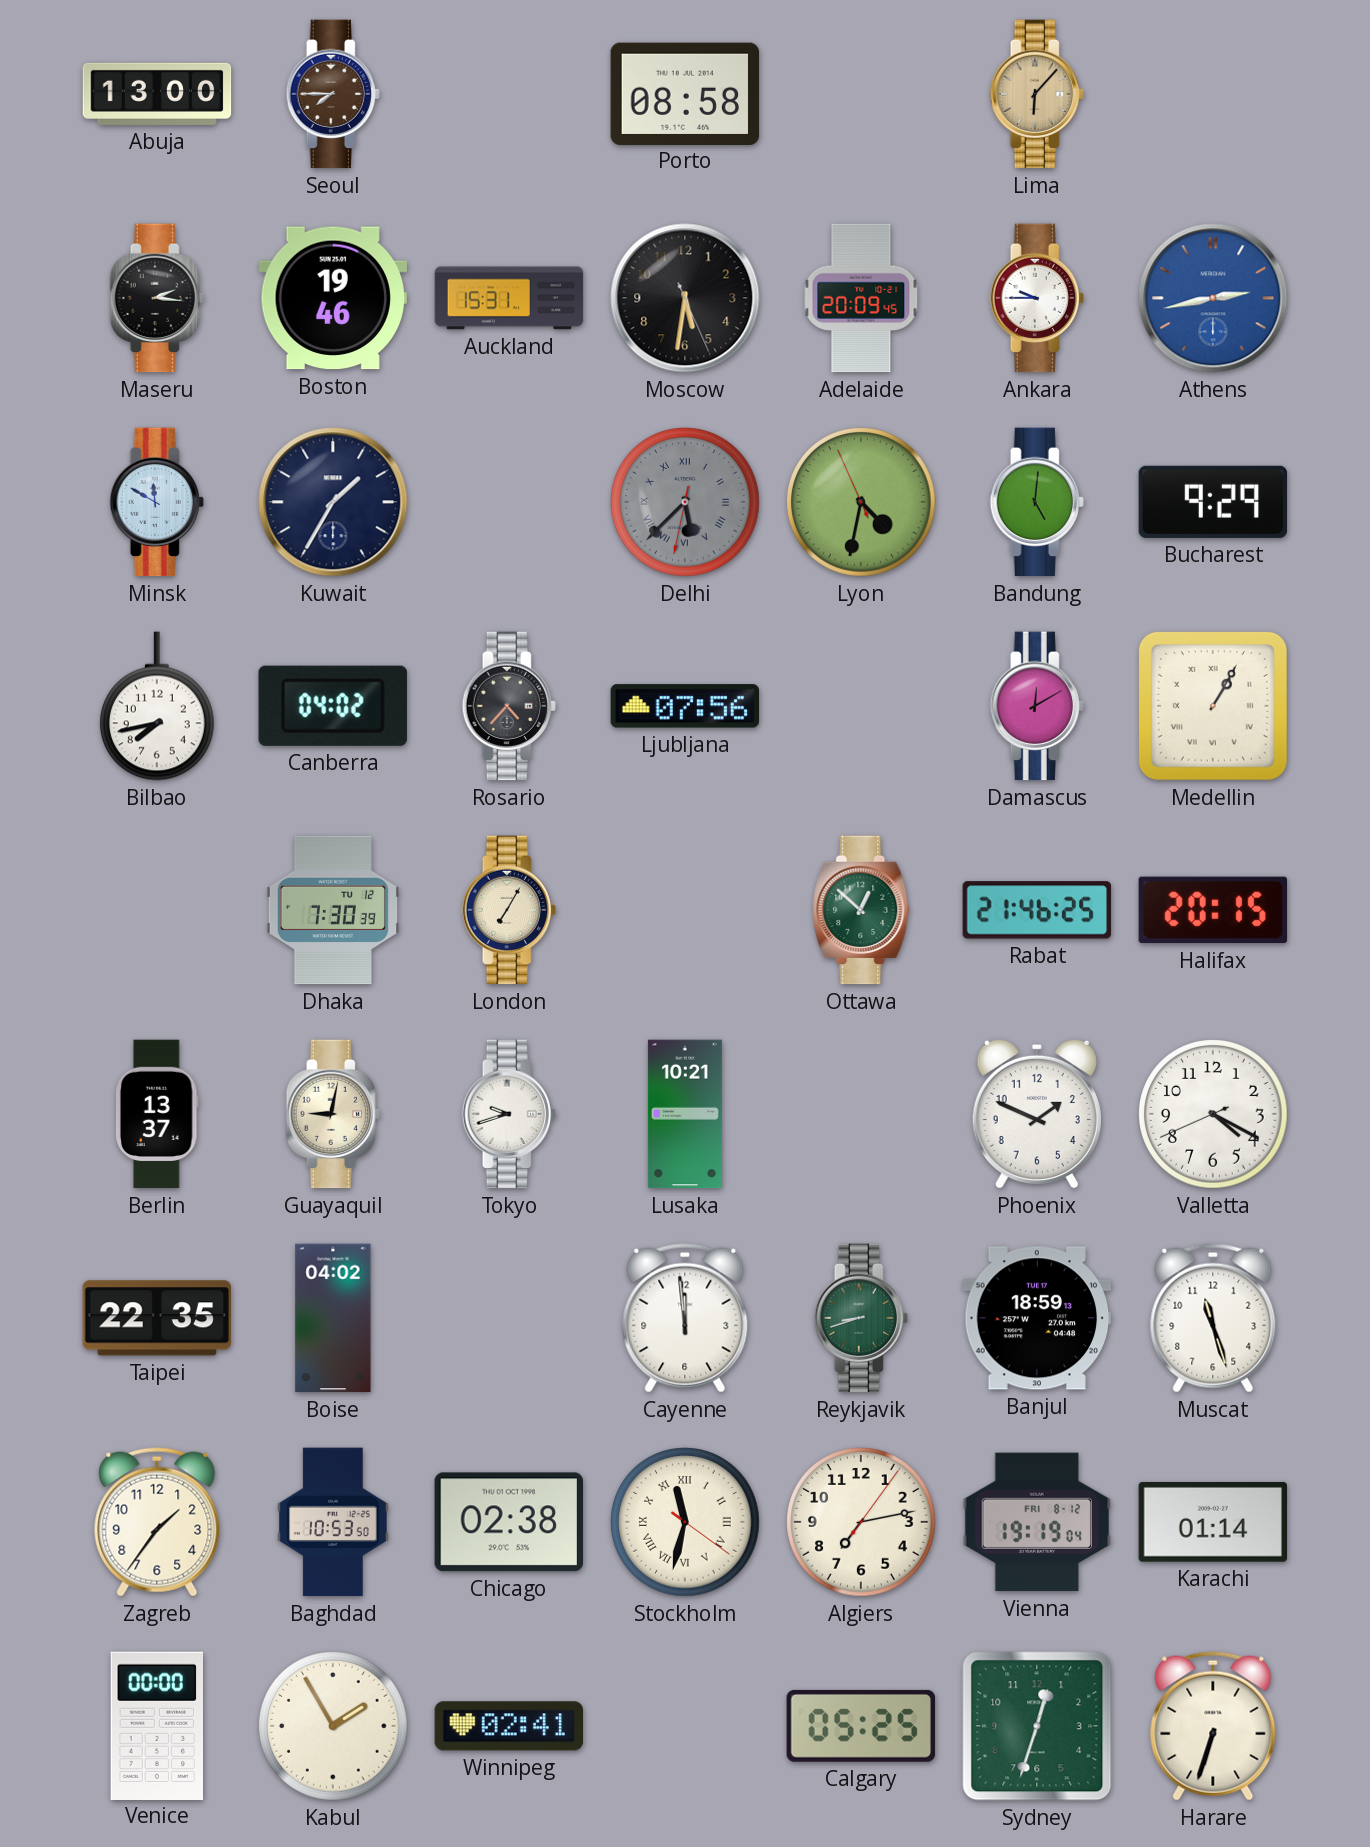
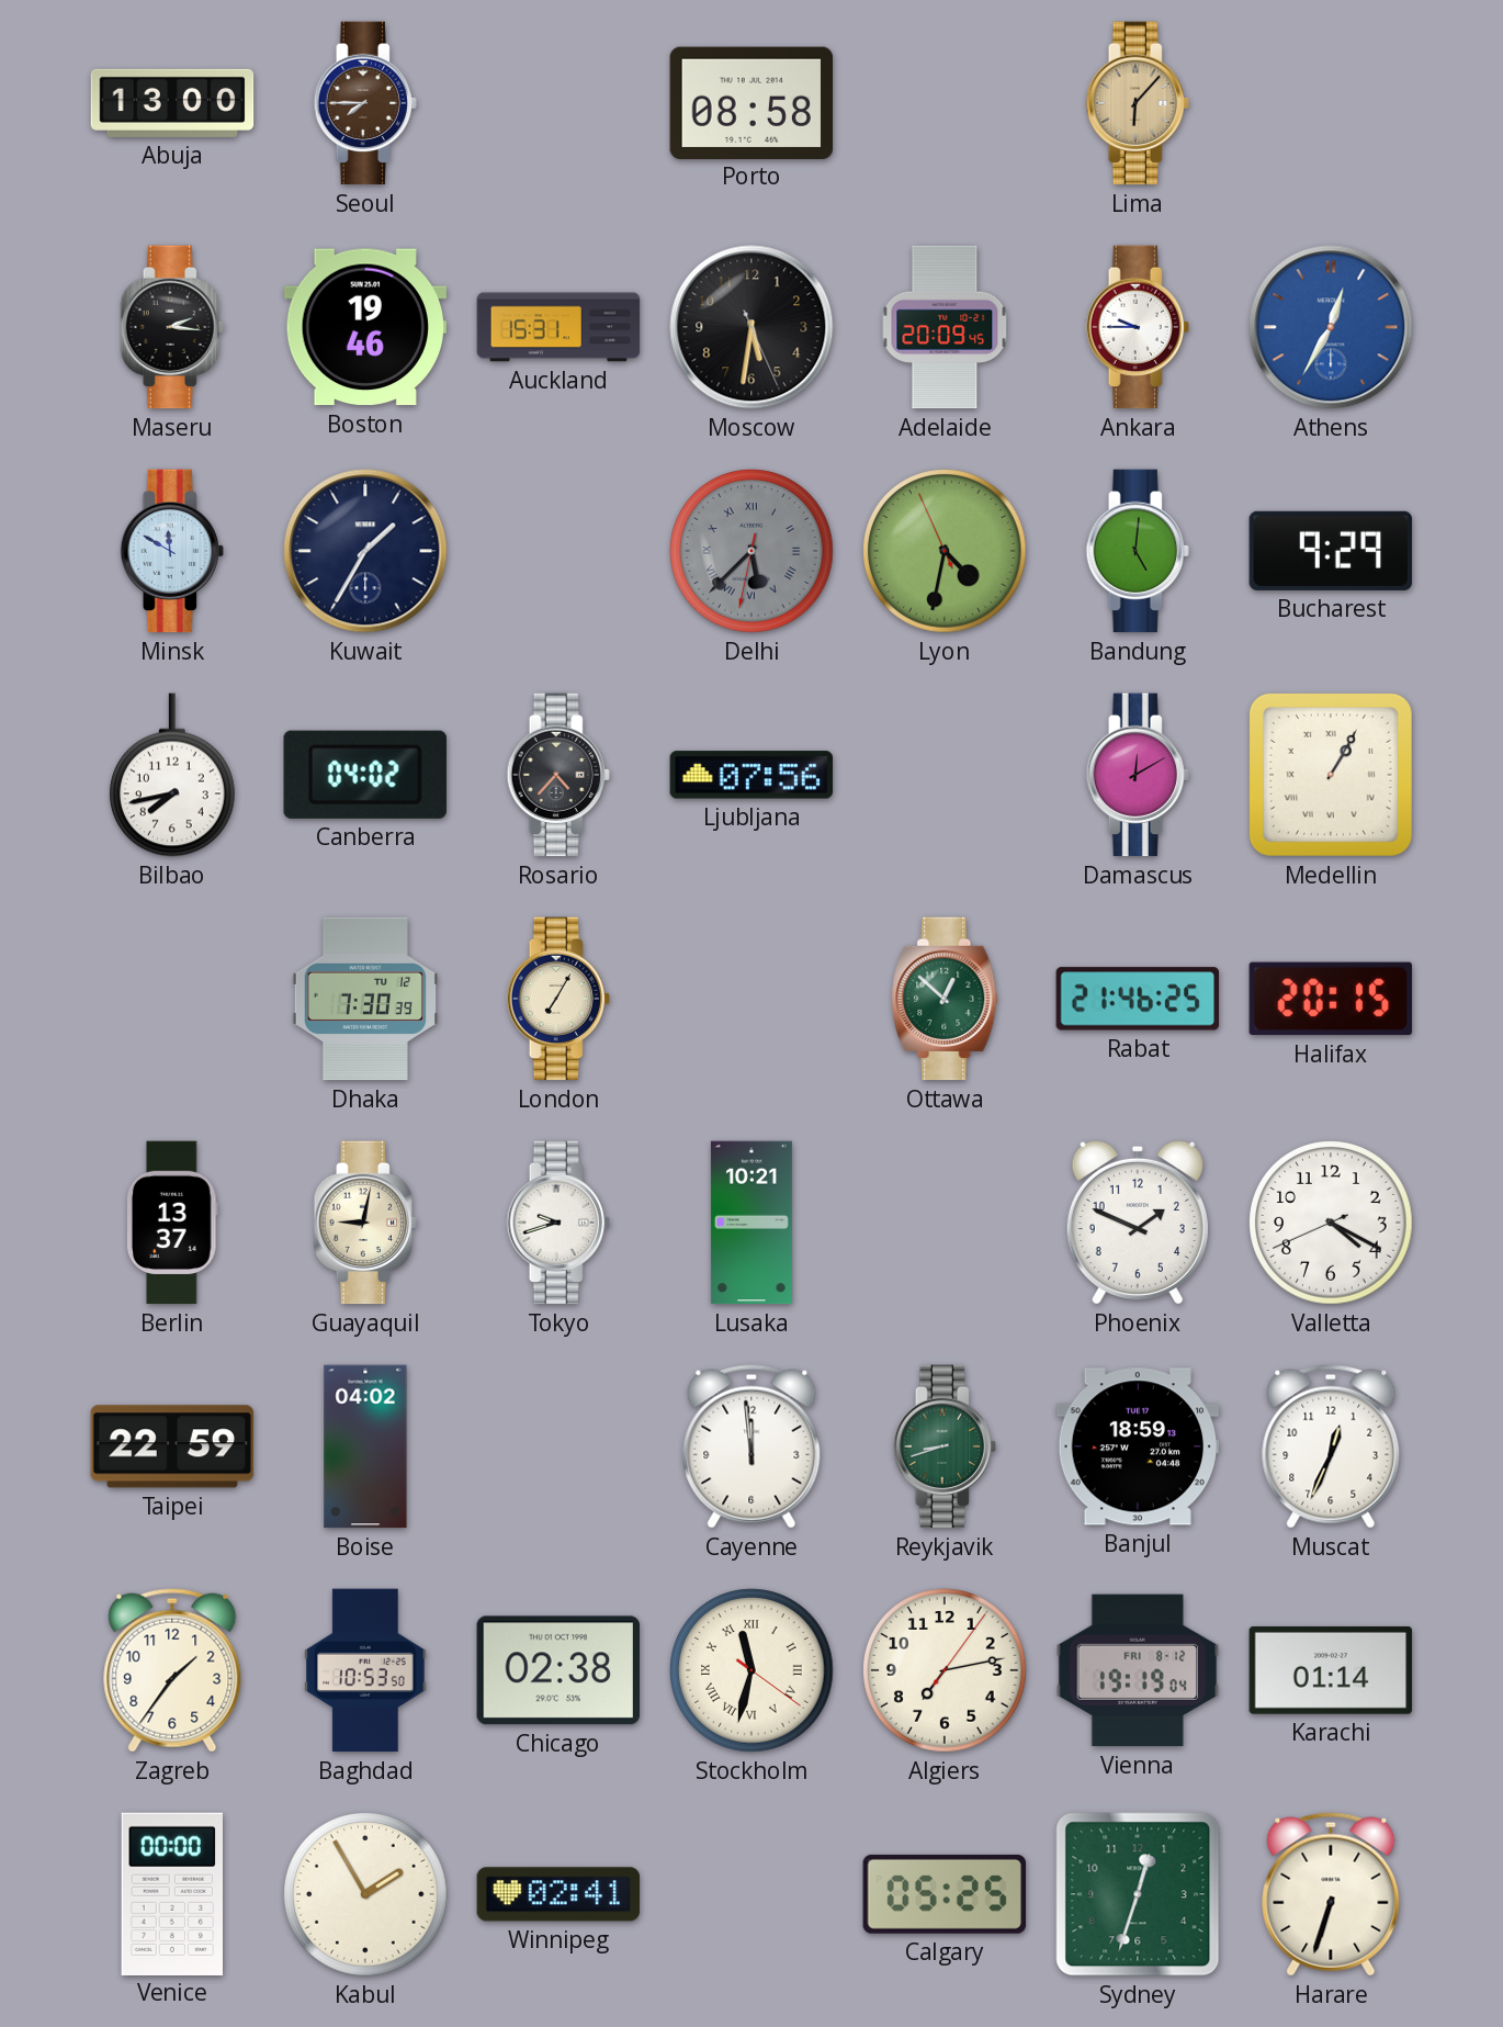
Athens: 2:43 -> 12:35 (1331, 327)
Taipei: 22:35 -> 22:59 (171, 1446)
Muscat: 11:27 -> 12:34 (1331, 1446)
